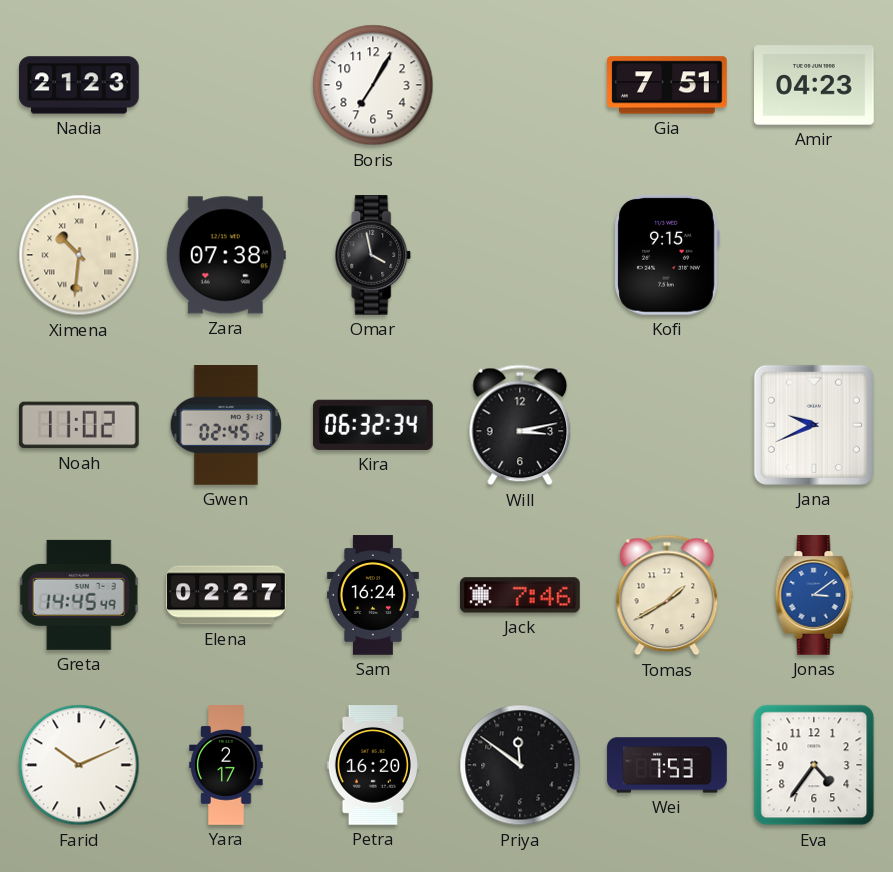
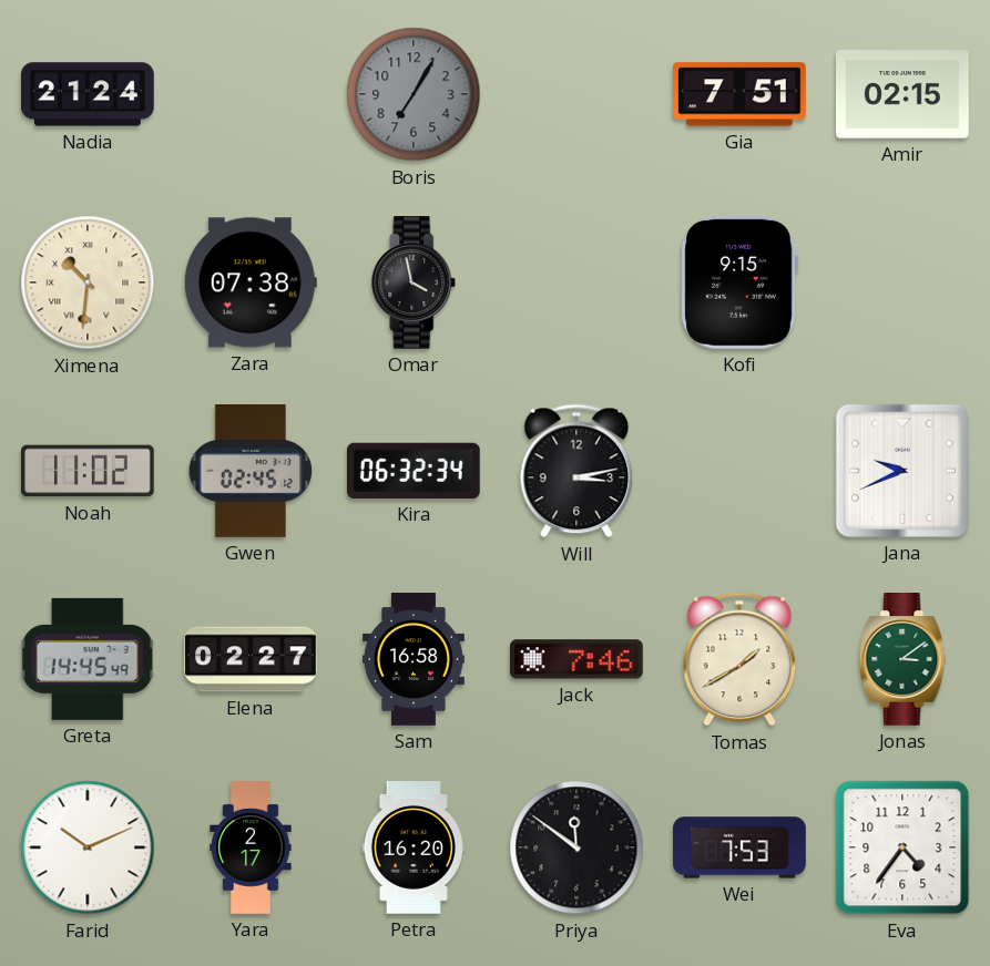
Nadia: 21:23 -> 21:24 (89, 94)
Boris dial: white -> grey (414, 94)
Amir: 04:23 -> 02:15 (904, 94)
Sam: 16:24 -> 16:58 (414, 659)
Jonas dial: blue -> green (902, 660)
